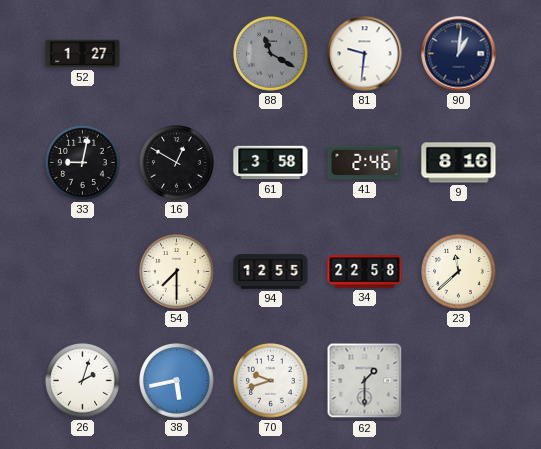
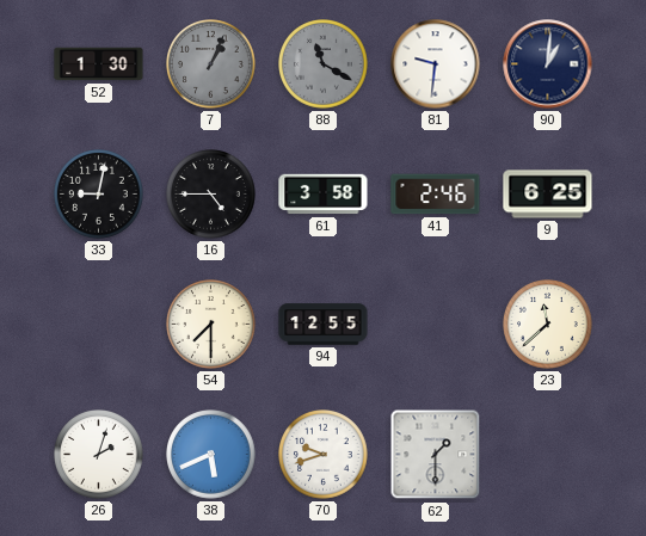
52: 1:27 -> 1:30 (99, 64)
7: none -> 1:04 (211, 64)
16: 12:50 -> 4:45 (211, 195)
9: 8:16 -> 6:25 (548, 195)
34: 22:58 -> none (365, 272)
38: 5:43 -> 5:41 (211, 455)
